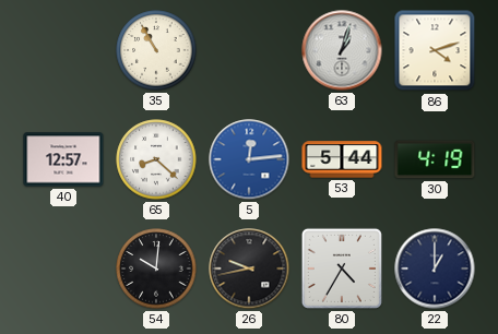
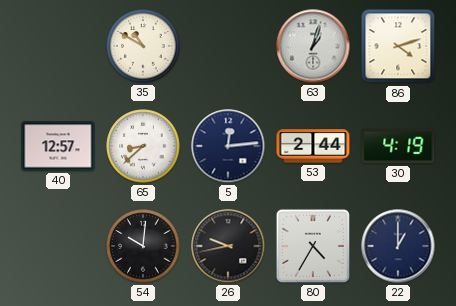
35: 10:55 -> 10:50 (143, 46)
65: 8:22 -> 8:38 (143, 146)
5 dial: blue -> navy (228, 146)
53: 5:44 -> 2:44 (313, 146)
